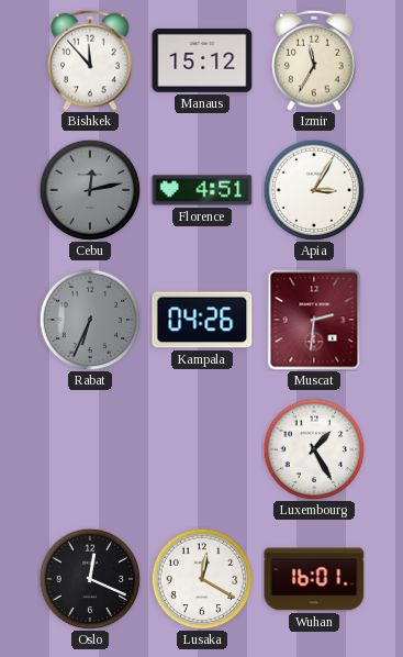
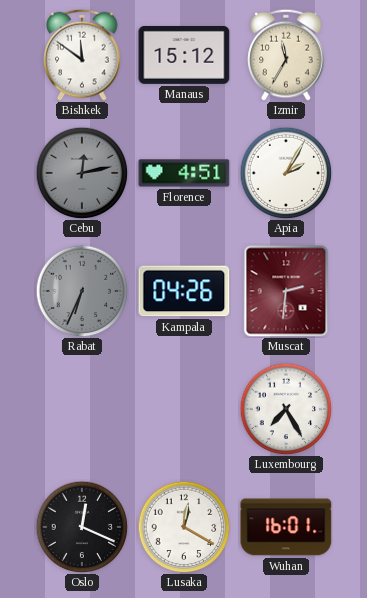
Bishkek: 11:53 -> 11:51 (82, 55)
Apia: 3:05 -> 2:05 (286, 173)
Luxembourg: 1:25 -> 7:25 (286, 409)
